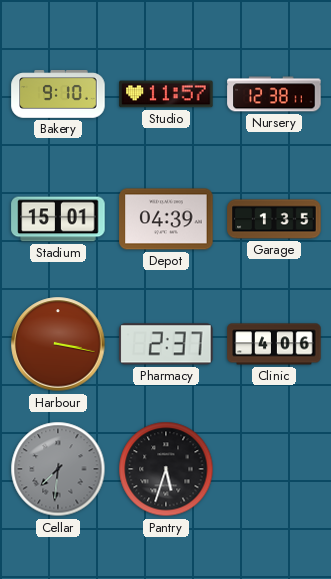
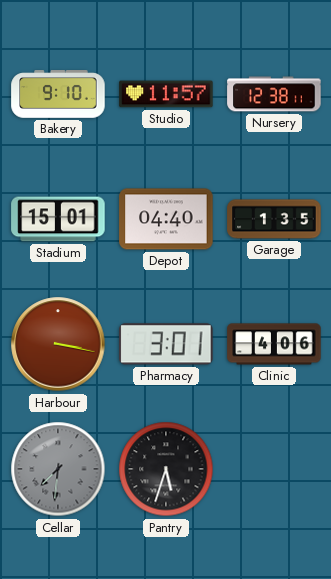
Depot: 04:39 -> 04:40 (166, 219)
Pharmacy: 2:37 -> 3:01 (166, 344)
